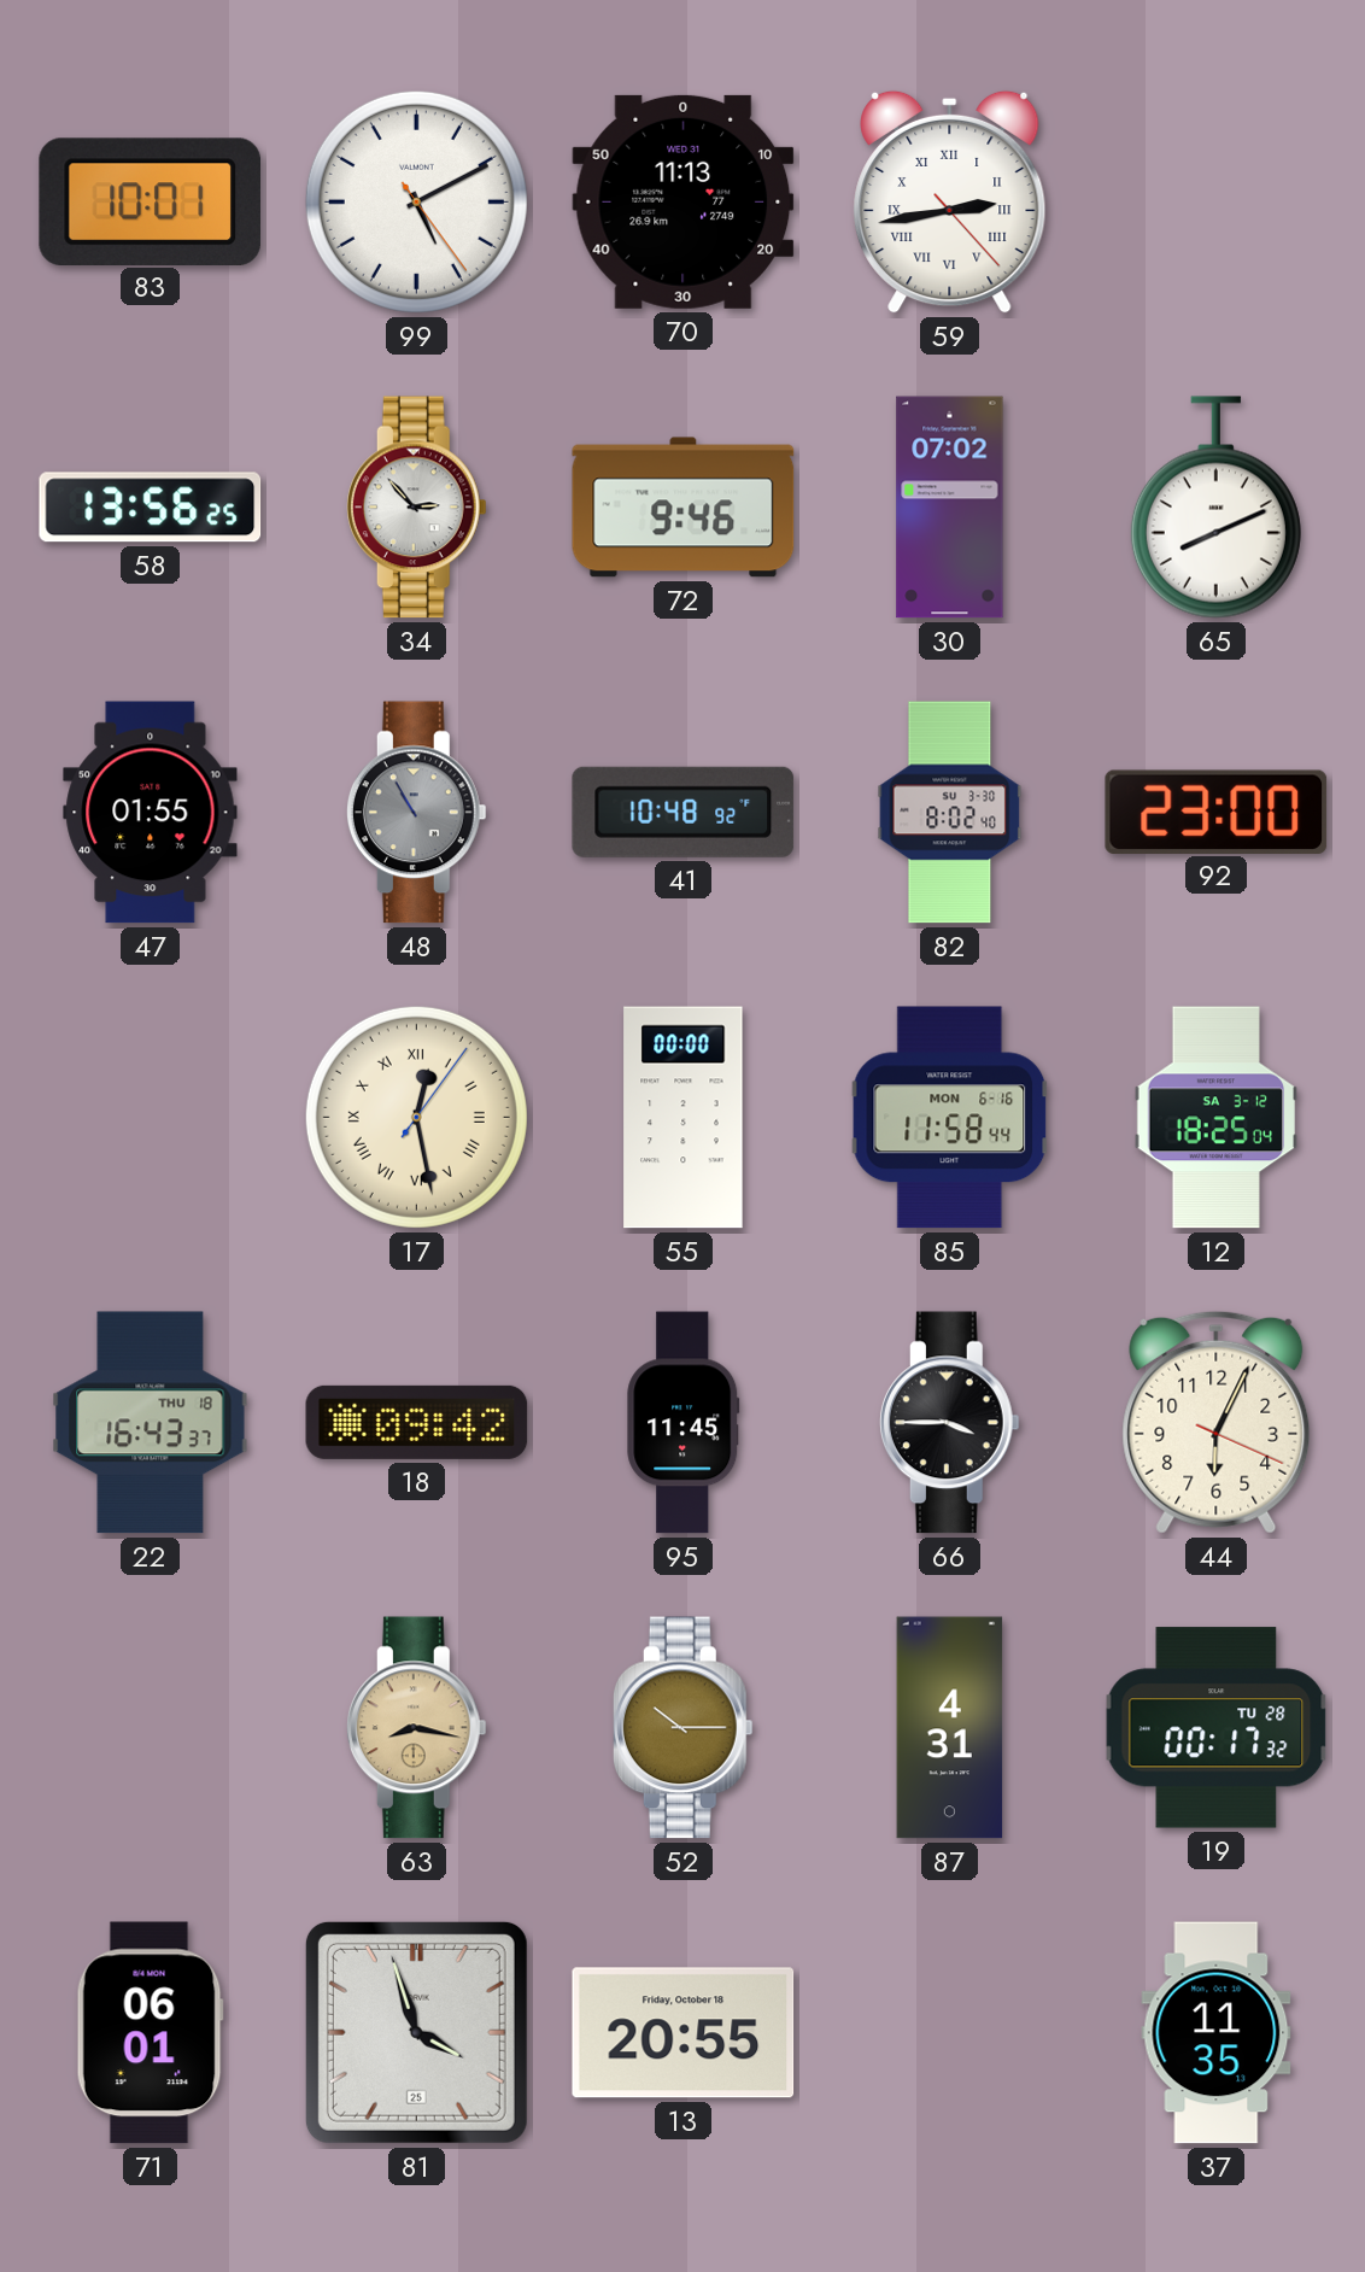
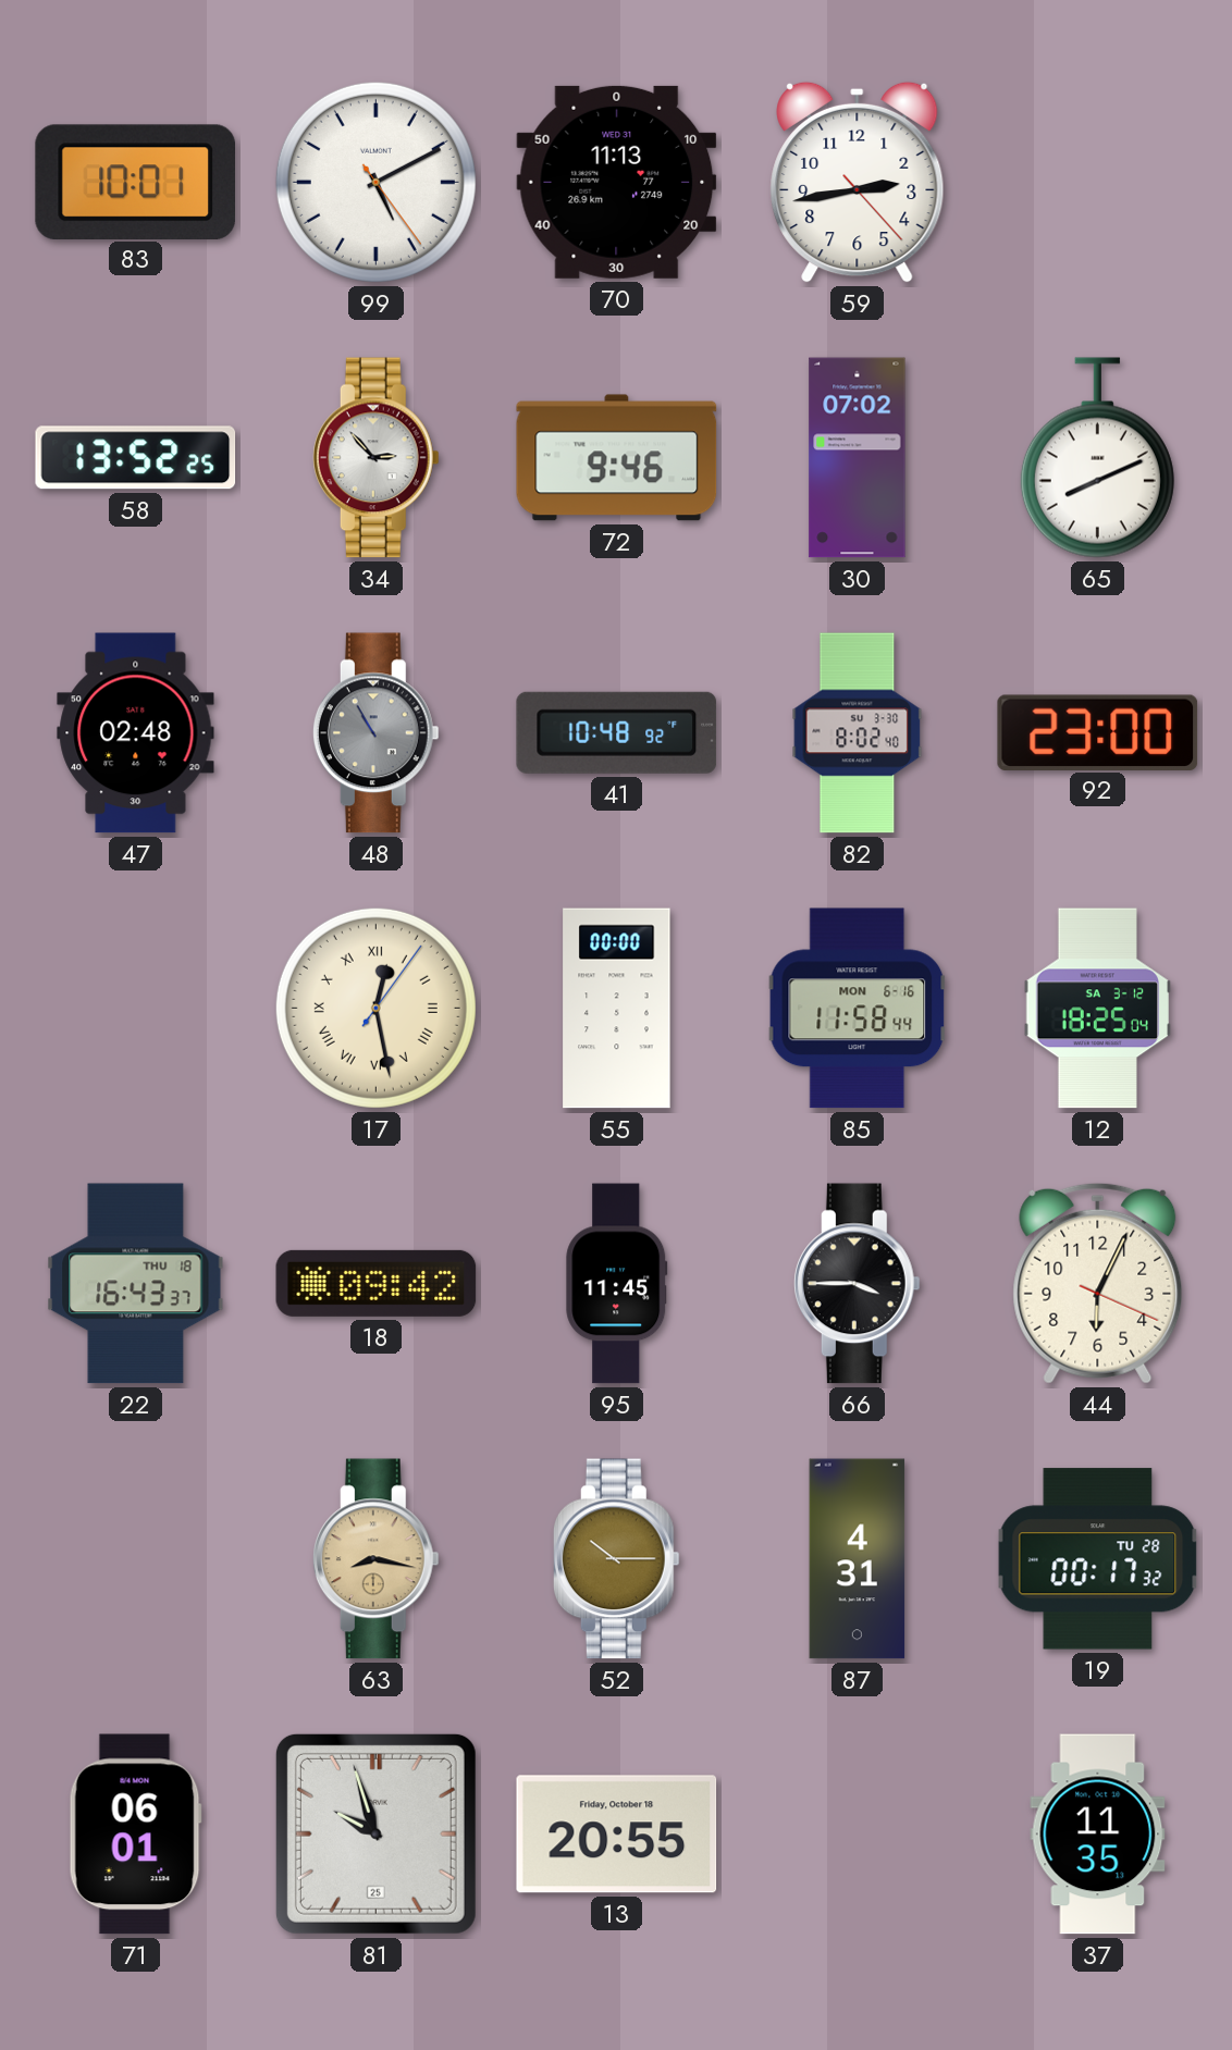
59 numerals: Roman -> Arabic (858, 182)
58: 13:56 -> 13:52 (136, 458)
47: 01:55 -> 02:48 (136, 733)
81: 3:57 -> 9:57 (375, 1833)
